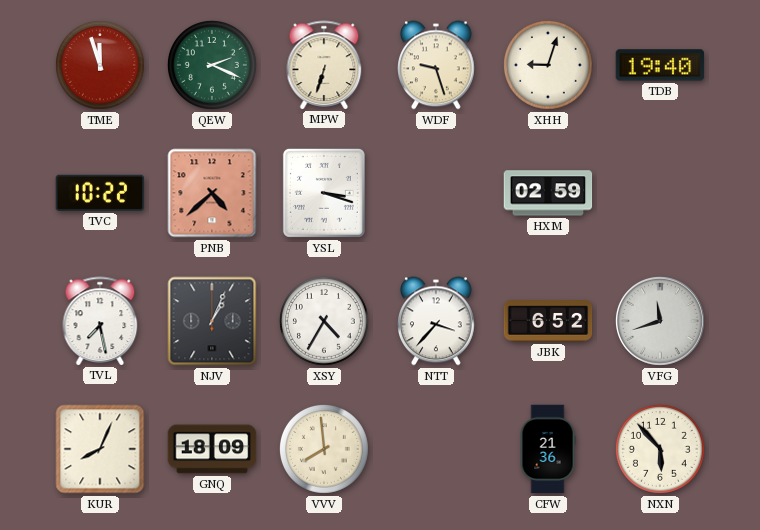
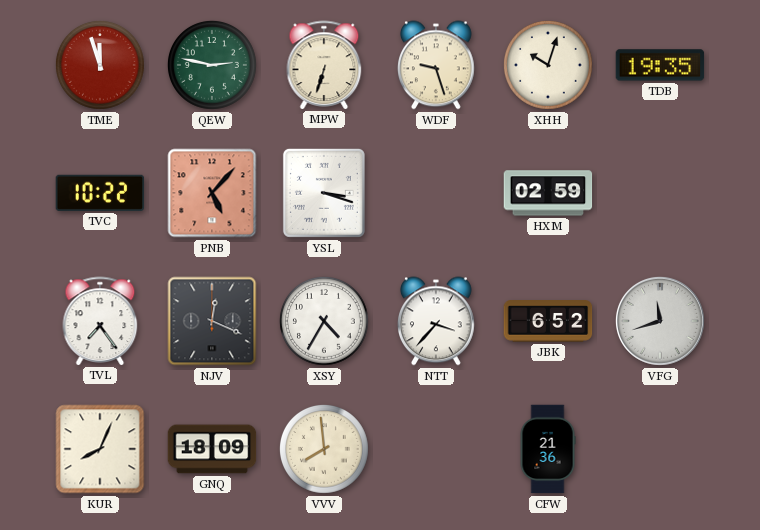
QEW: 2:19 -> 2:47 (212, 65)
XHH: 9:03 -> 10:03 (548, 65)
TDB: 19:40 -> 19:35 (660, 65)
PNB: 4:38 -> 5:07 (212, 193)
TVL: 7:28 -> 7:24 (100, 321)
NJV: 1:04 -> 12:19 (212, 321)
NXN: 5:53 -> none (660, 449)
